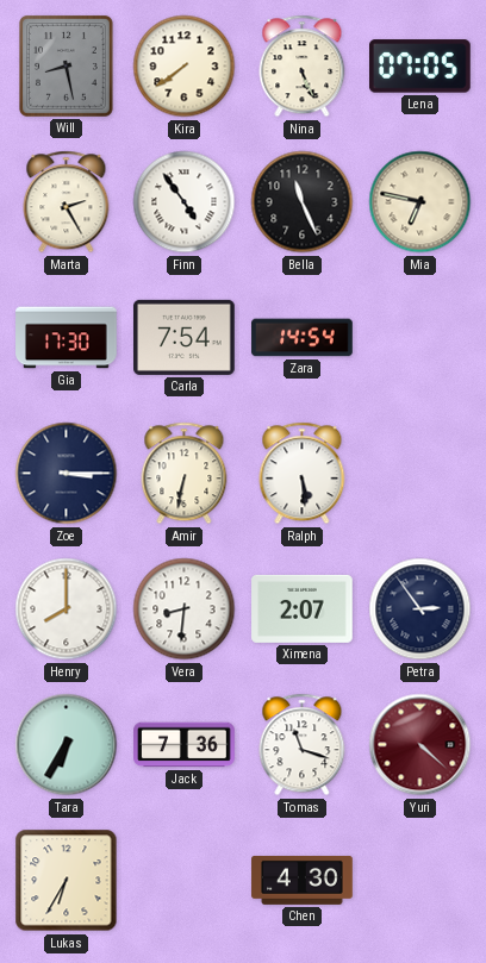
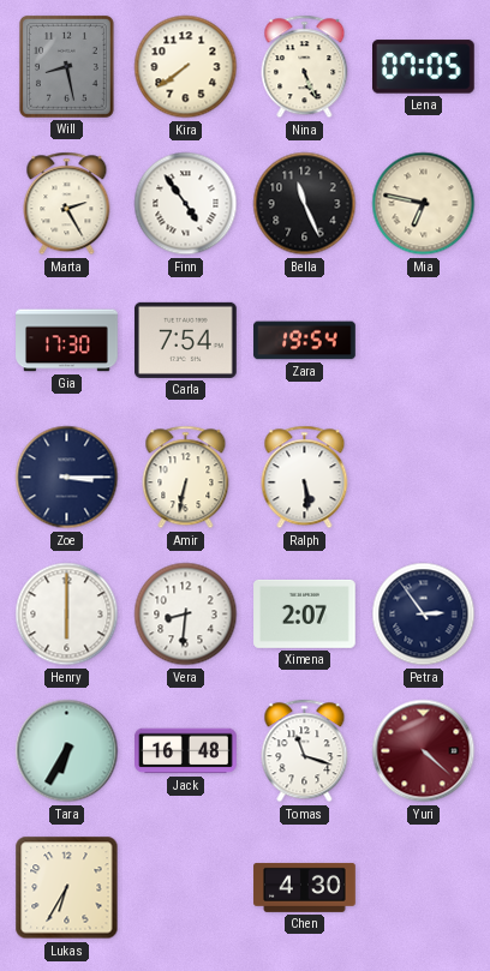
Zara: 14:54 -> 19:54 (305, 341)
Henry: 8:00 -> 6:00 (67, 615)
Jack: 7:36 -> 16:48 (186, 751)
